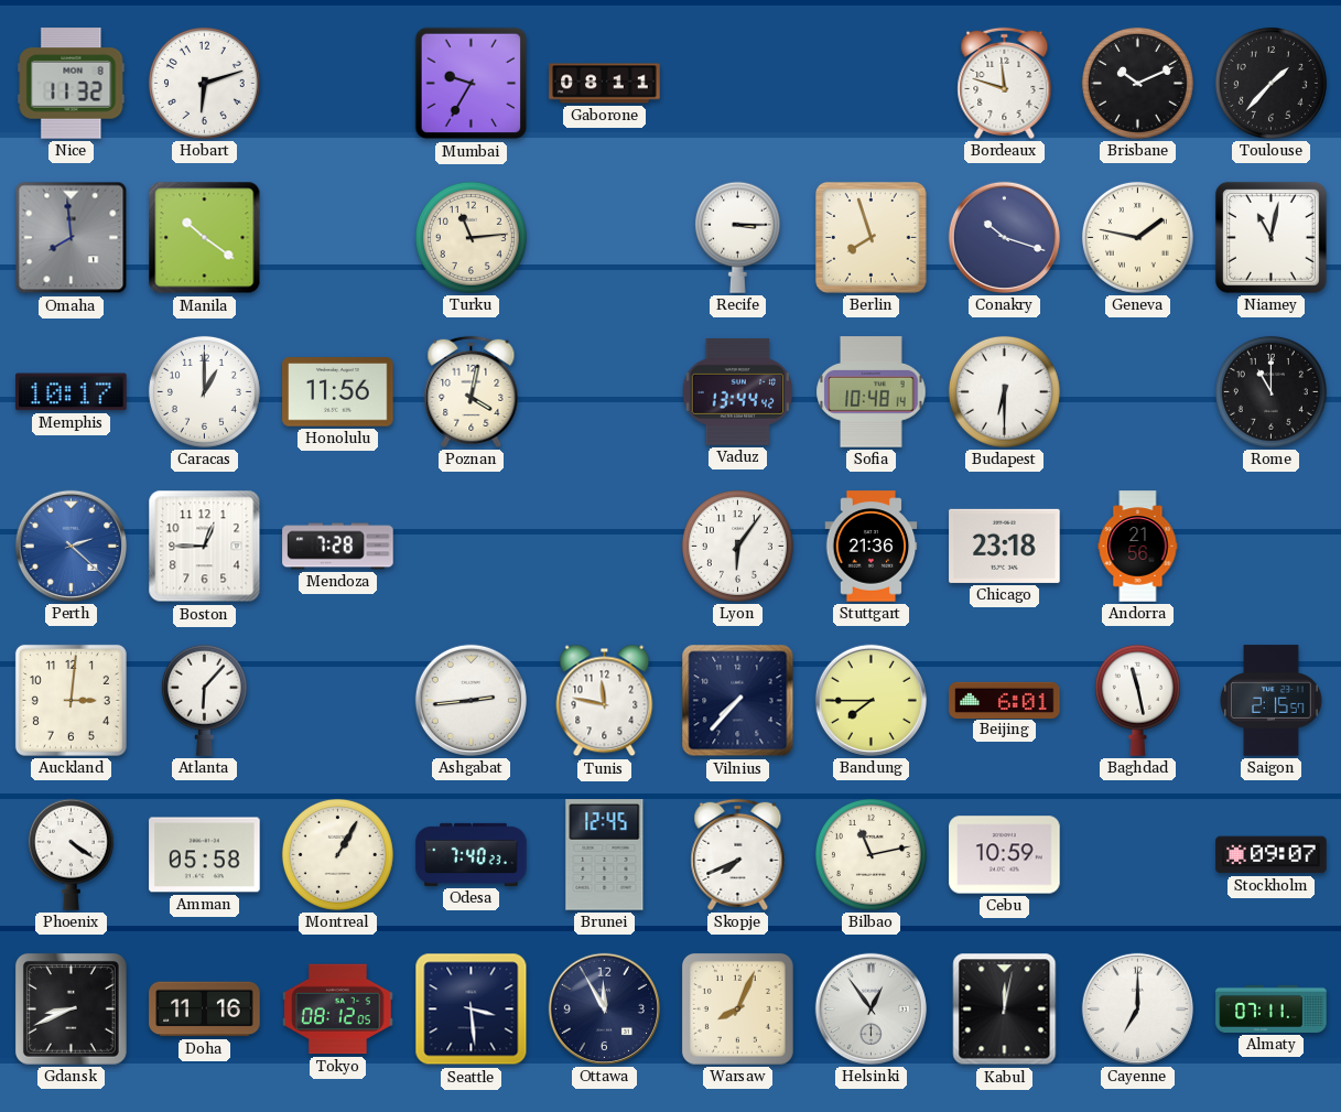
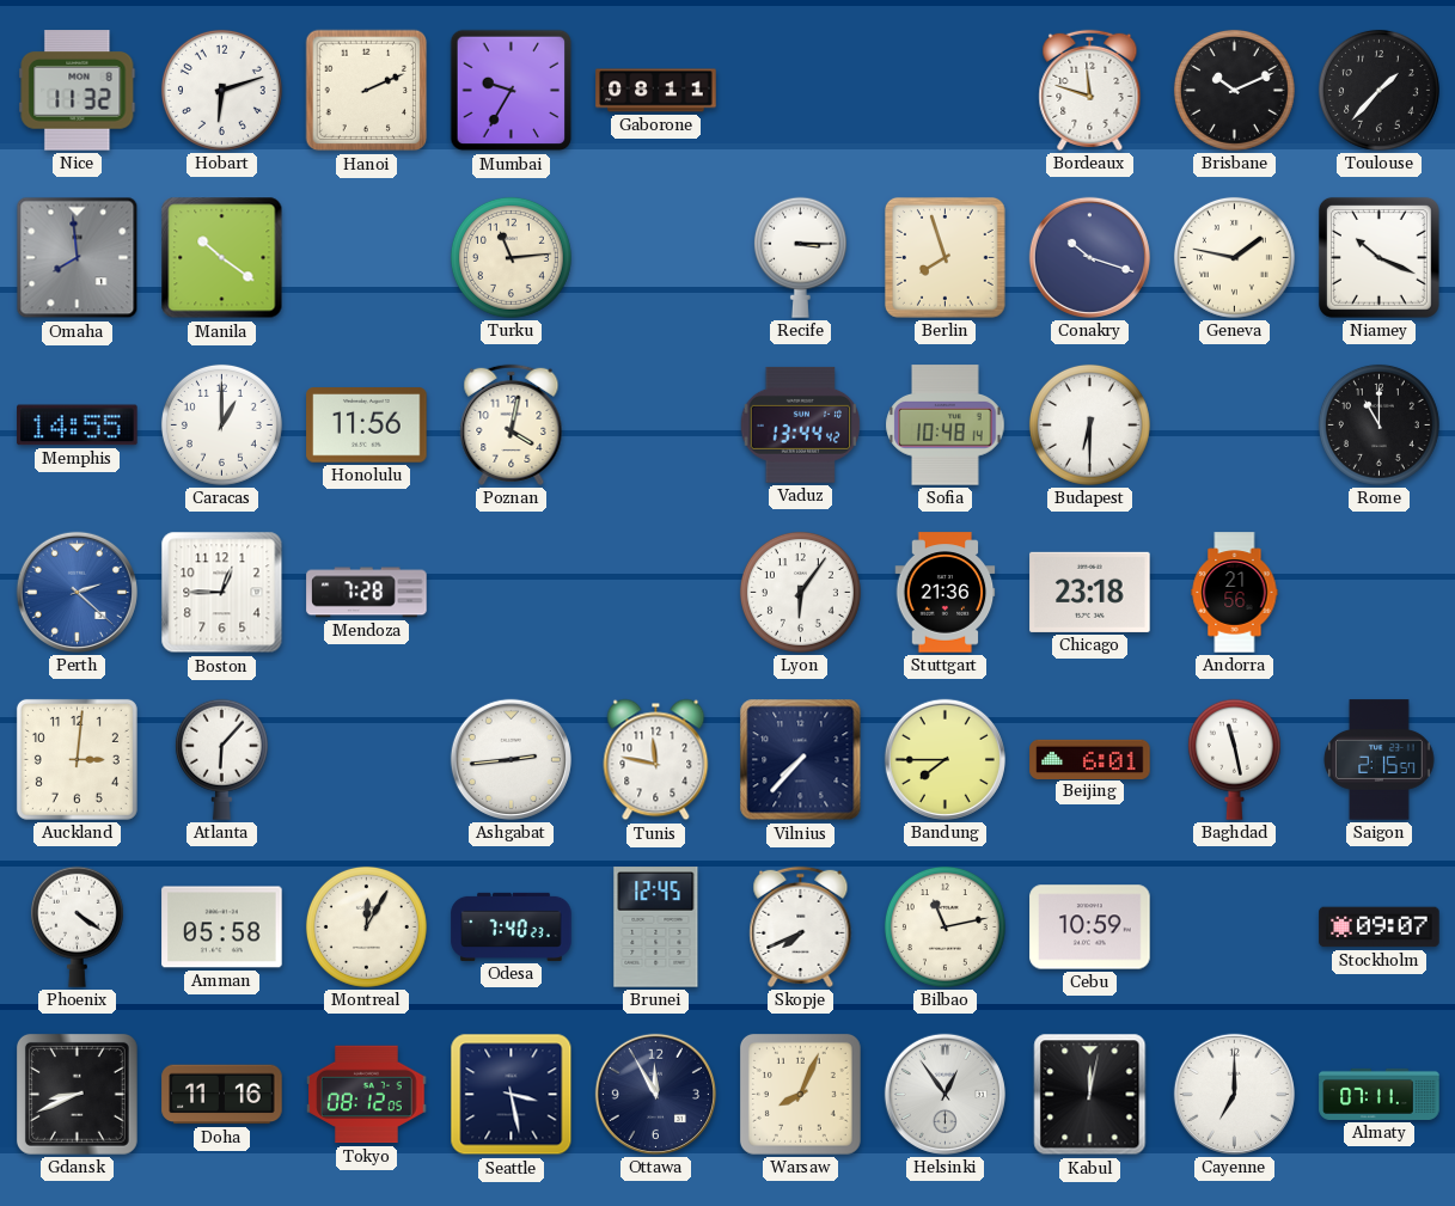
Hanoi: none -> 2:11 (367, 91)
Niamey: 11:02 -> 10:19 (1378, 257)
Memphis: 10:17 -> 14:55 (78, 426)
Montreal: 1:05 -> 12:05 (366, 926)
Seattle: 3:29 -> 3:28 (512, 1095)
